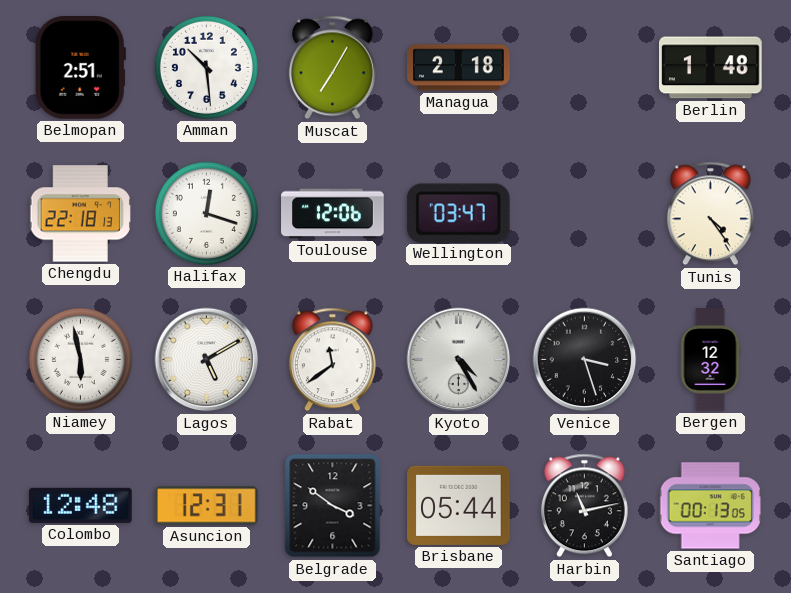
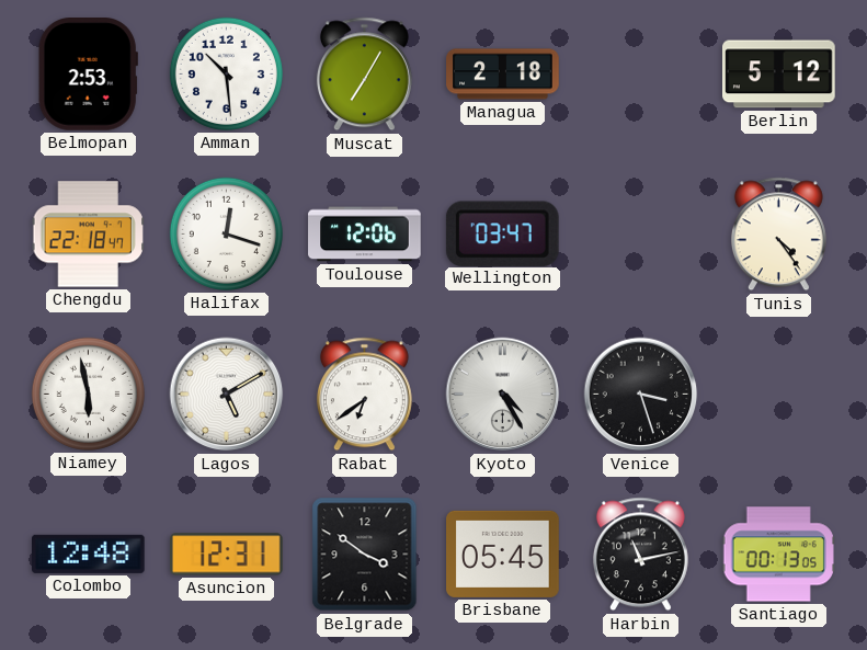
Belmopan: 2:51 -> 2:53 (88, 75)
Berlin: 1:48 -> 5:12 (779, 75)
Chengdu: 22:18:13 -> 22:18:47 (88, 235)
Rabat: 11:39 -> 6:39 (364, 395)
Bergen: 12:32 -> none (710, 360)
Brisbane: 05:44 -> 05:45 (503, 554)
